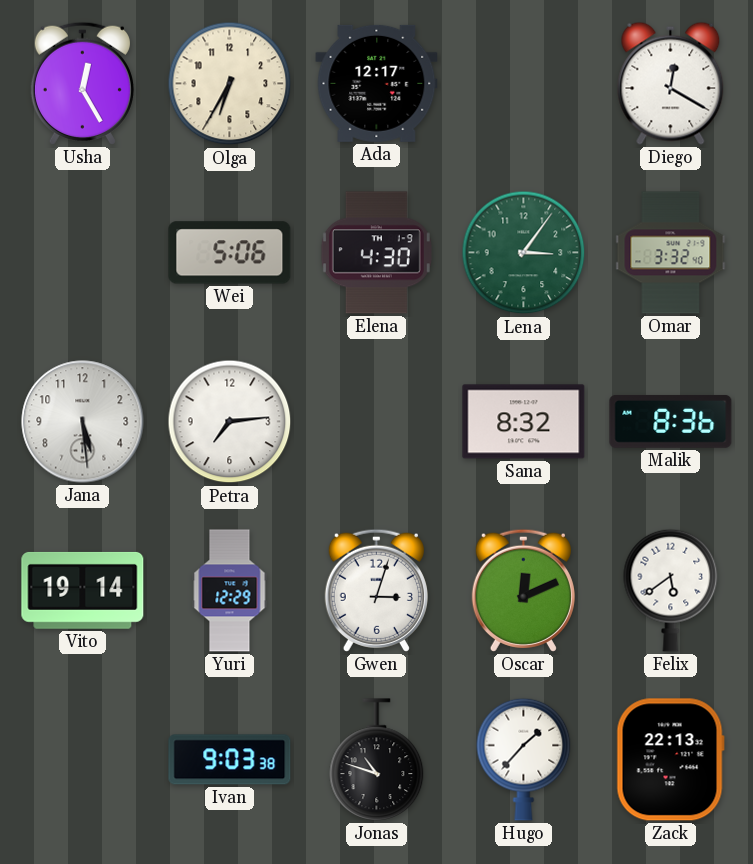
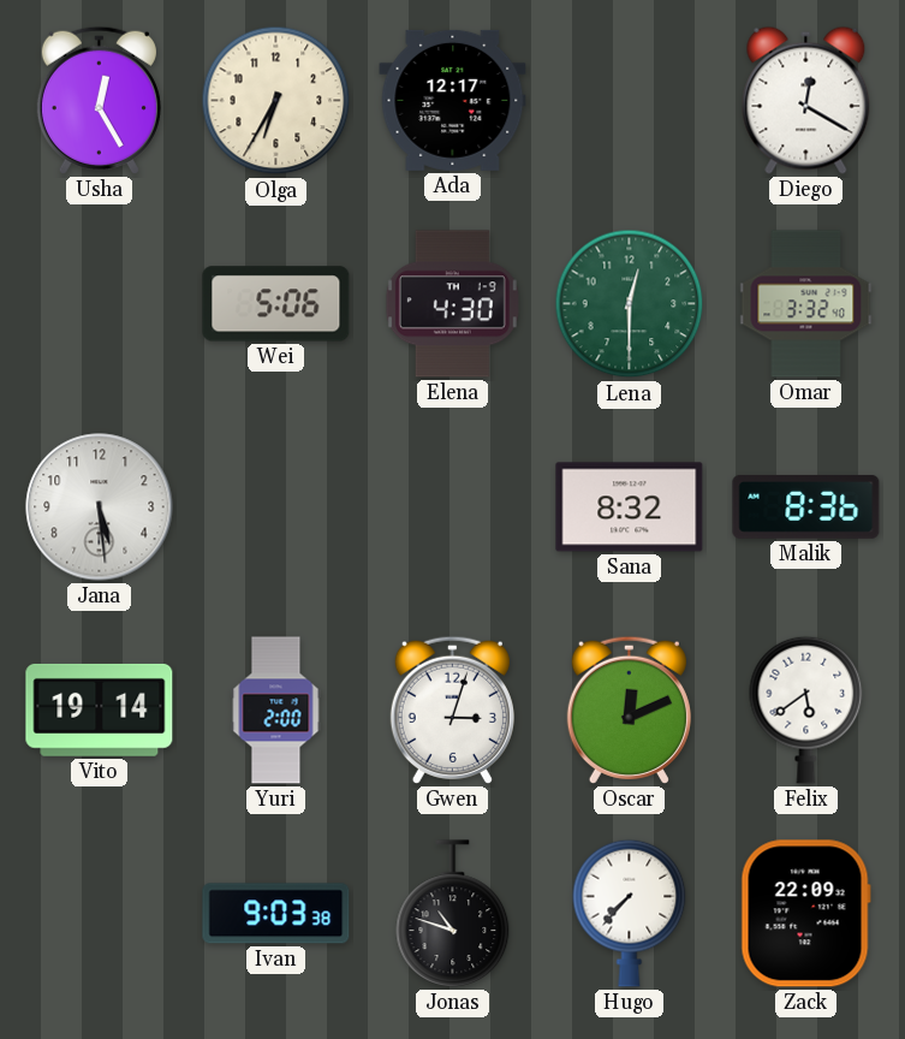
Lena: 3:06 -> 12:30 (630, 304)
Petra: 7:14 -> none (230, 422)
Yuri: 12:29 -> 2:00 (276, 711)
Hugo: 1:37 -> 7:37 (630, 913)
Zack: 22:13 -> 22:09 (805, 914)
